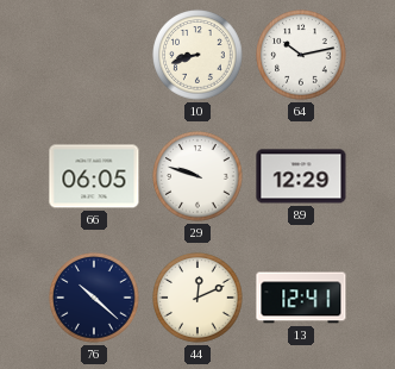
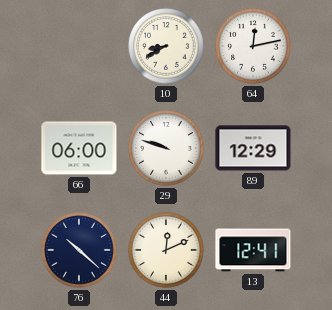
10: 8:42 -> 8:40 (166, 46)
64: 10:13 -> 12:13 (253, 46)
66: 06:05 -> 06:00 (79, 148)
